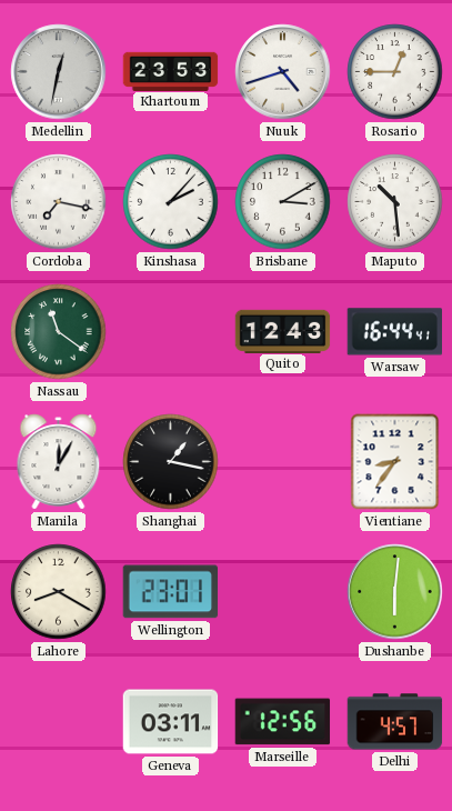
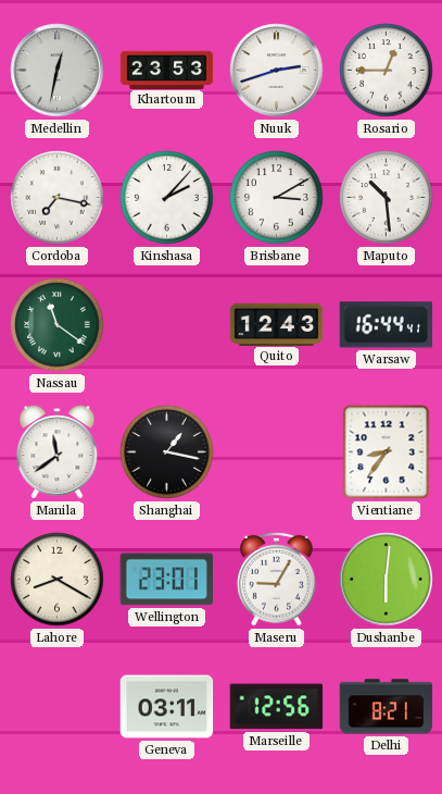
Nuuk: 4:42 -> 2:42 (277, 71)
Manila: 12:05 -> 11:39 (58, 452)
Maseru: none -> 9:05 (277, 579)
Delhi: 4:57 -> 8:21 (387, 707)
